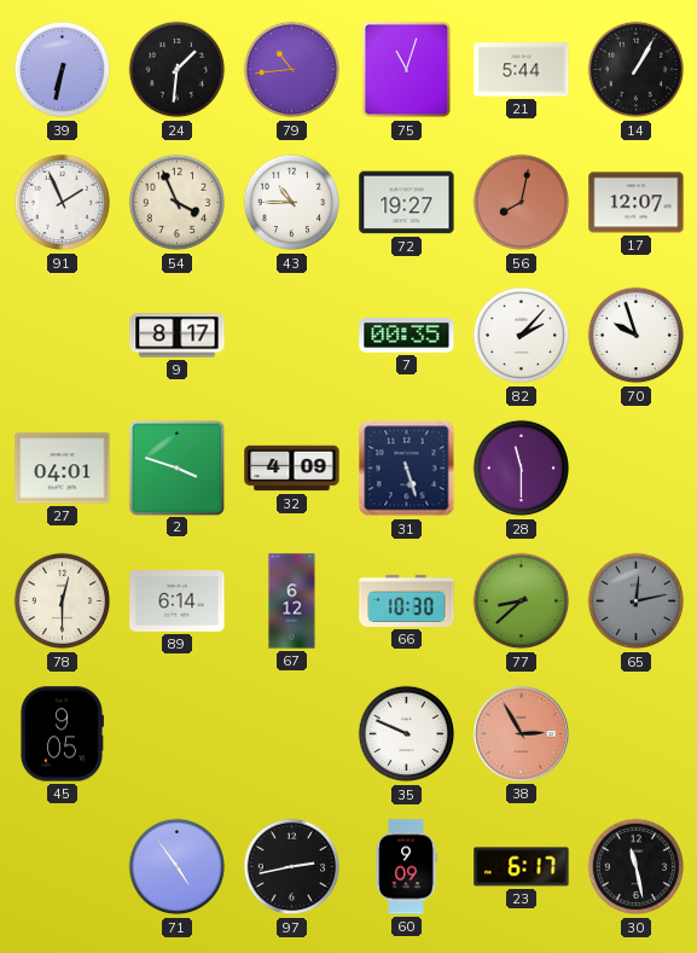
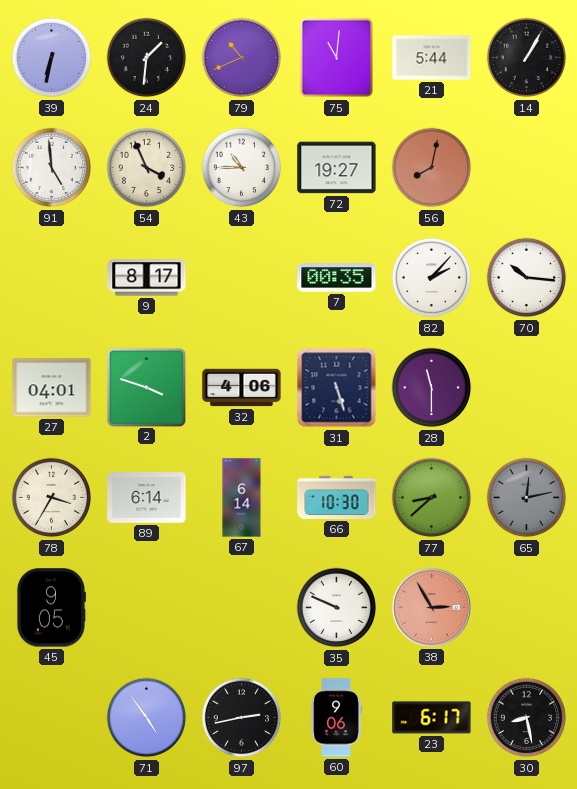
79: 10:44 -> 10:41 (242, 58)
75: 11:03 -> 11:01 (337, 58)
91: 1:56 -> 4:59 (52, 168)
17: 12:07 -> none (637, 203)
70: 9:57 -> 10:16 (527, 278)
32: 4:09 -> 4:06 (242, 388)
78: 12:30 -> 3:35 (52, 498)
67: 6:12 -> 6:14 (242, 498)
60: 9:09 -> 9:06 (336, 718)
30: 11:28 -> 8:28 (527, 718)
